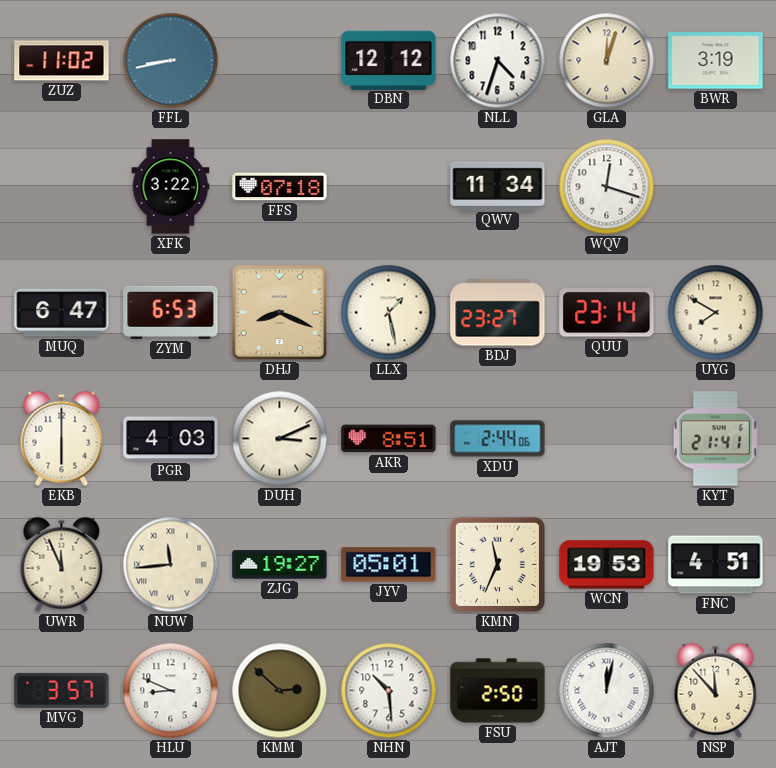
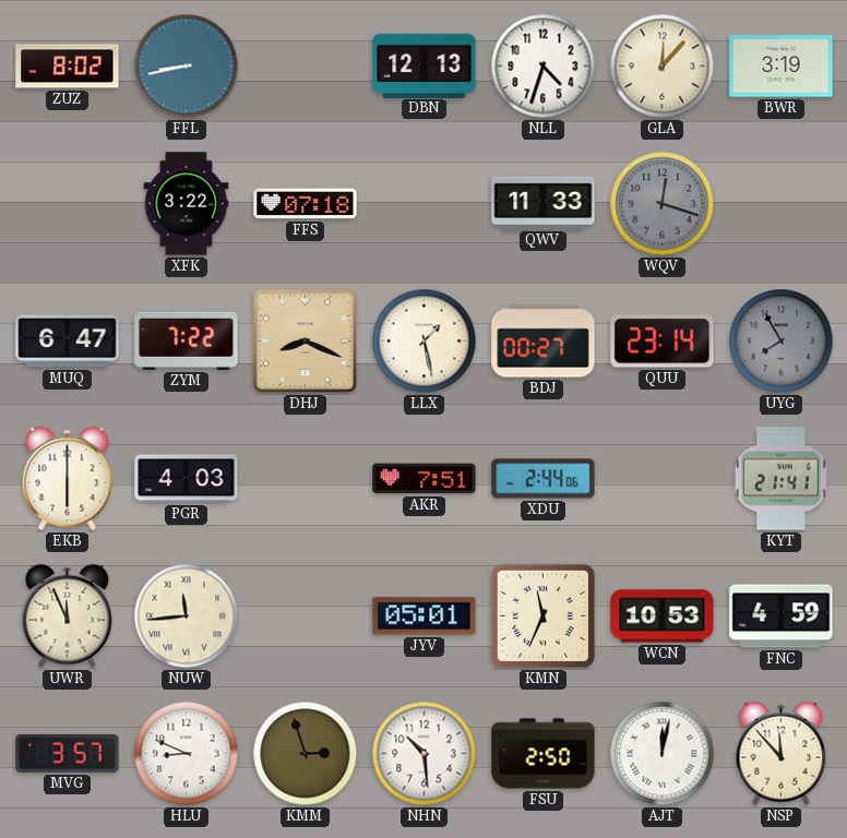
ZUZ: 11:02 -> 8:02 (68, 67)
DBN: 12:12 -> 12:13 (425, 65)
GLA: 12:03 -> 12:07 (663, 67)
QWV: 11:34 -> 11:33 (544, 203)
WQV dial: white -> grey (663, 204)
ZYM: 6:53 -> 7:22 (187, 340)
BDJ: 23:27 -> 00:27 (544, 342)
UYG: 7:50 -> 7:55 (782, 342)
UYG dial: cream -> grey (782, 342)
DUH: 3:11 -> none (280, 439)
AKR: 8:51 -> 7:51 (425, 479)
ZJG: 19:27 -> none (280, 565)
WCN: 19:53 -> 10:53 (663, 616)
FNC: 4:51 -> 4:59 (782, 616)
KMM: 2:52 -> 2:57 (306, 754)
